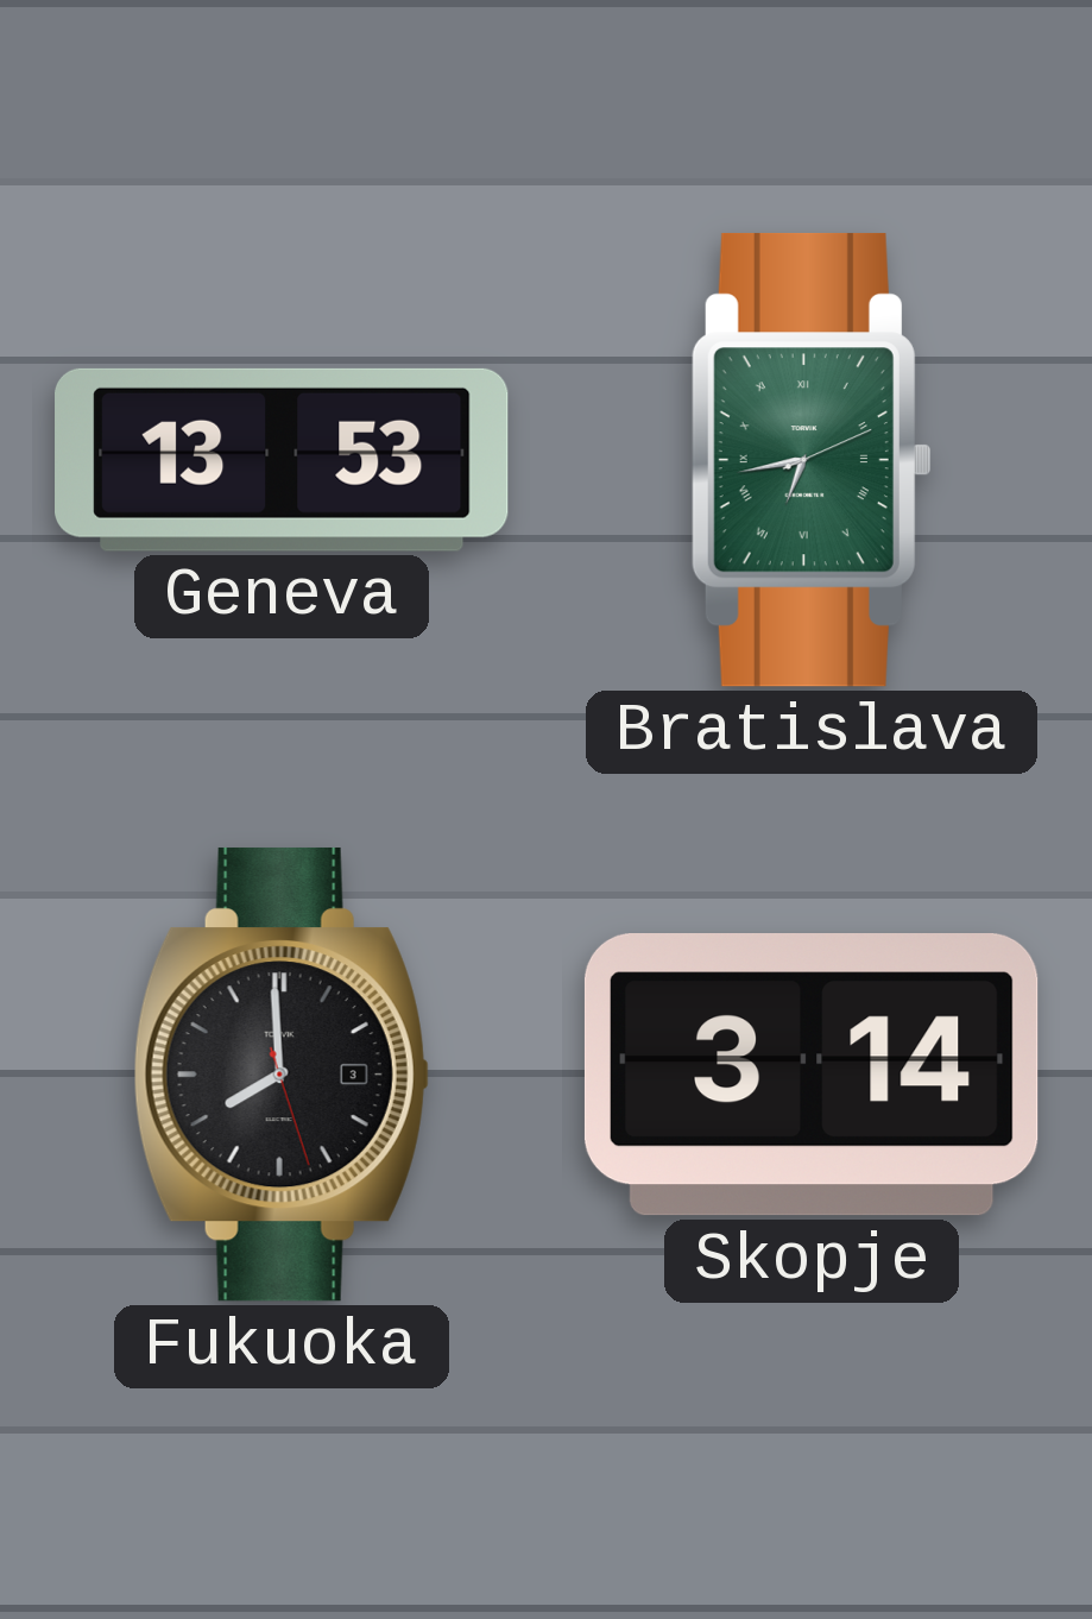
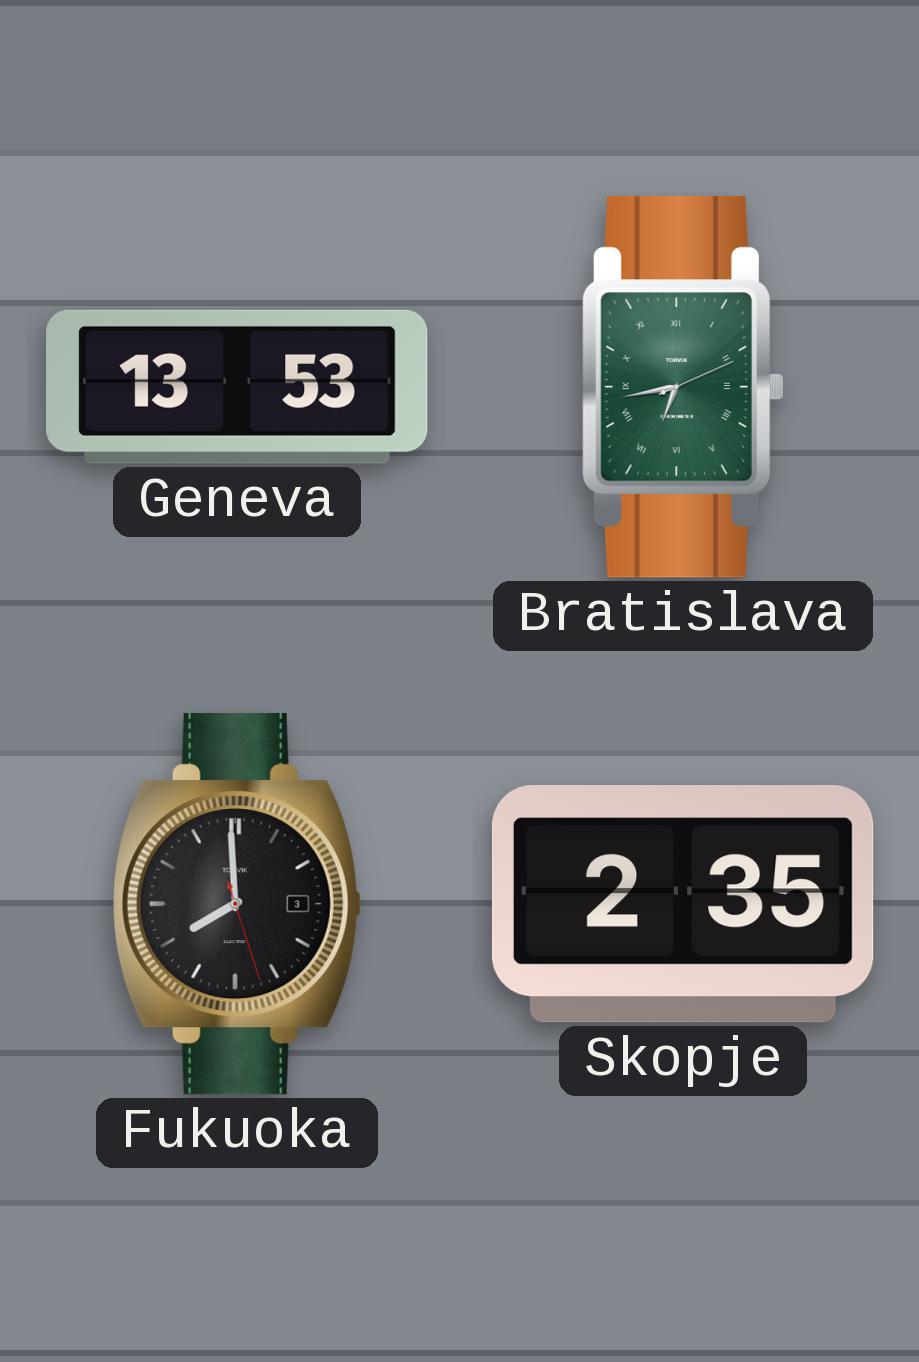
Skopje: 3:14 -> 2:35 (683, 905)
